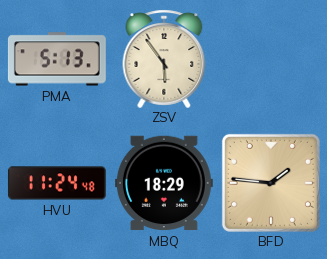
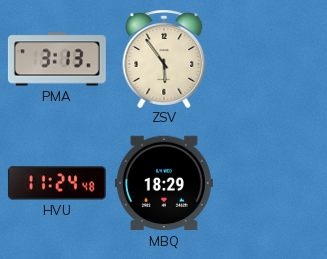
PMA: 5:13 -> 3:13 (57, 59)
BFD: 1:46 -> none (271, 183)
